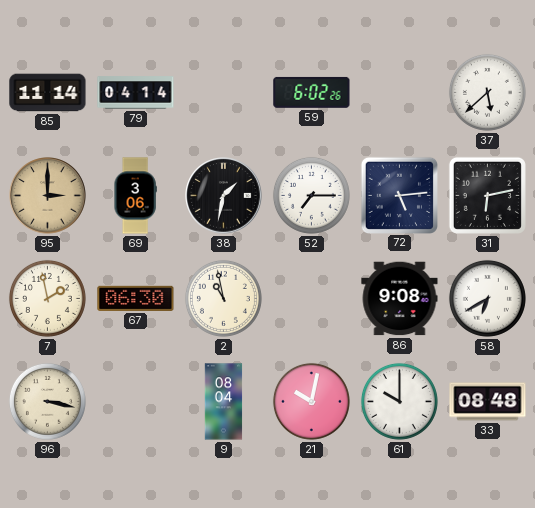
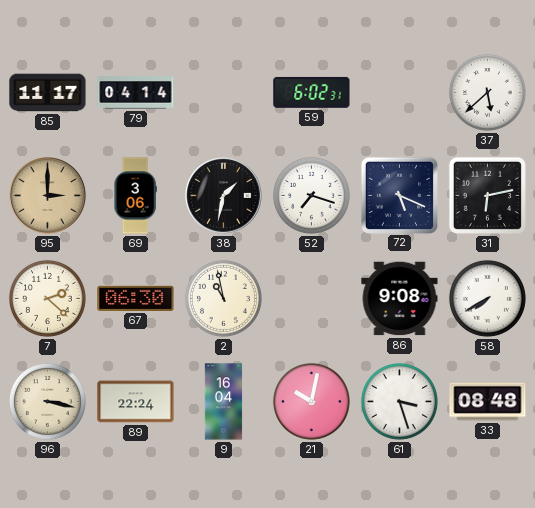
85: 11:14 -> 11:17 (48, 93)
59: 6:02:26 -> 6:02:31 (312, 92)
52: 7:15 -> 7:18 (311, 195)
72: 5:14 -> 5:19 (399, 195)
7: 1:58 -> 2:22 (47, 298)
58: 6:40 -> 7:40 (487, 298)
89: none -> 22:24 (136, 402)
9: 08:04 -> 16:04 (224, 402)
61: 10:00 -> 3:27 (399, 401)
